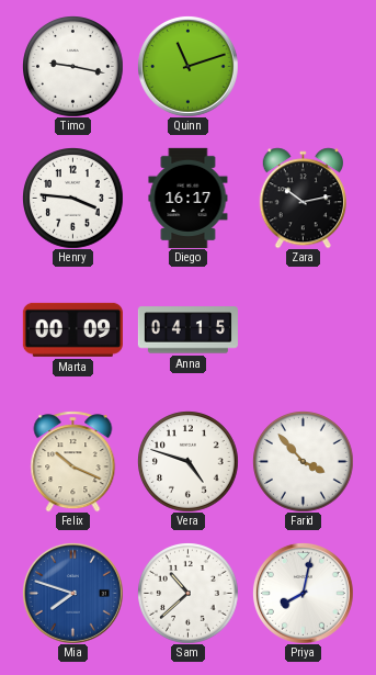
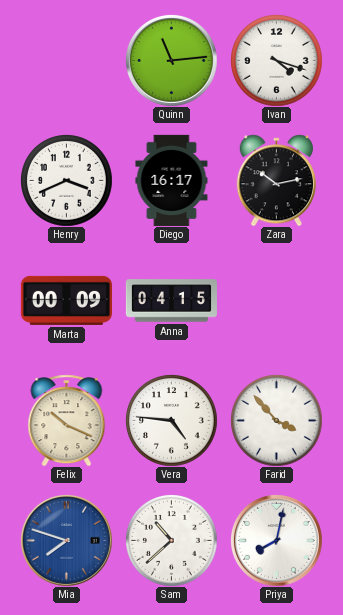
Timo: 9:17 -> none (73, 67)
Quinn: 11:12 -> 11:14 (171, 60)
Ivan: none -> 4:18 (277, 61)
Henry: 3:46 -> 3:41 (67, 181)
Vera: 4:48 -> 4:46 (172, 421)
